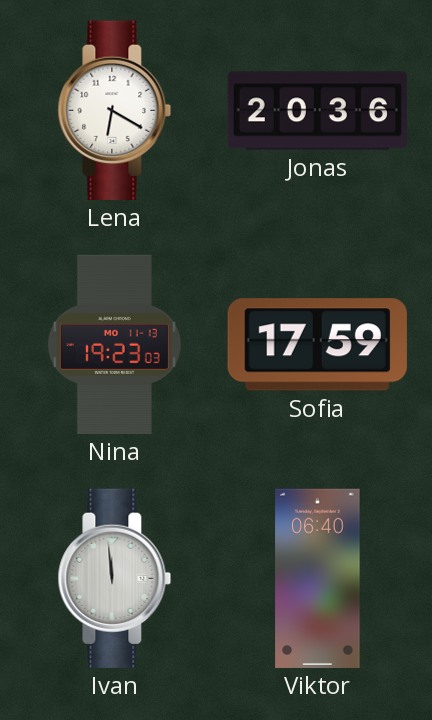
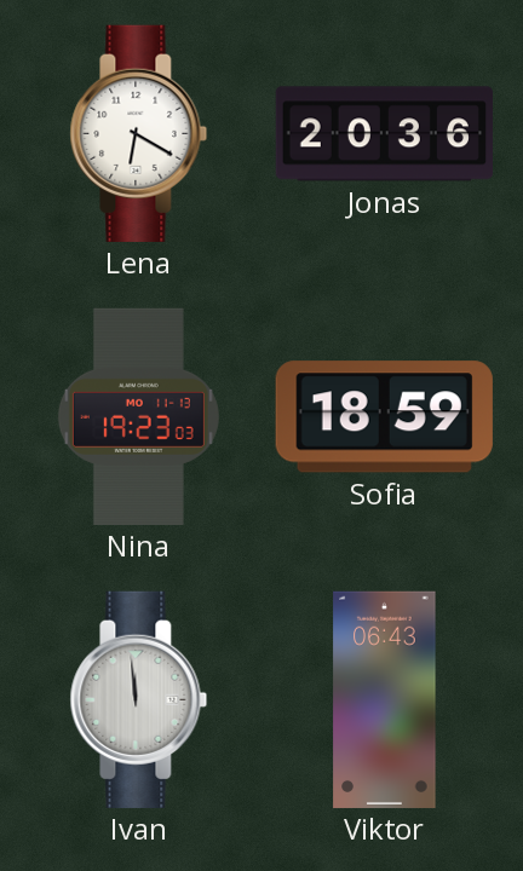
Sofia: 17:59 -> 18:59 (384, 417)
Viktor: 06:40 -> 06:43 (385, 699)
